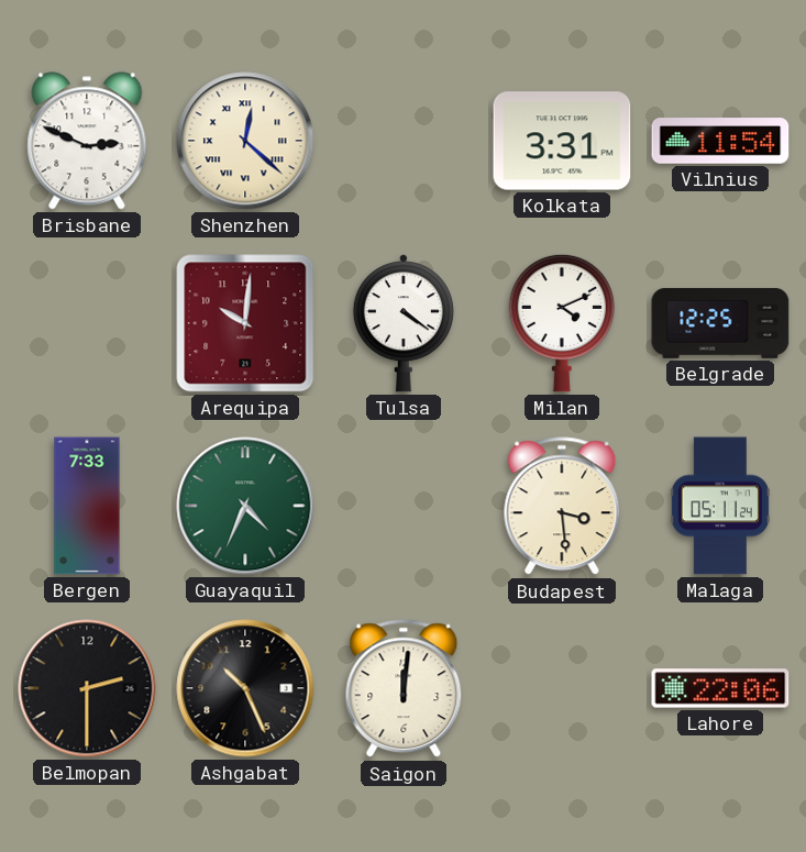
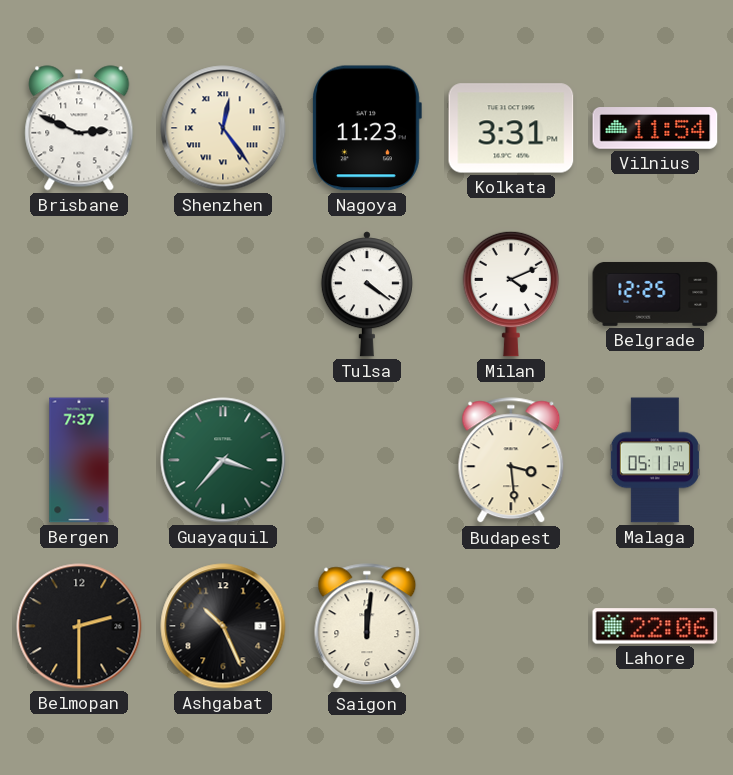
Shenzhen: 12:22 -> 12:24 (223, 128)
Nagoya: none -> 11:23 (367, 128)
Arequipa: 10:01 -> none (245, 323)
Bergen: 7:33 -> 7:37 (79, 460)
Guayaquil: 4:34 -> 3:37 (223, 460)
